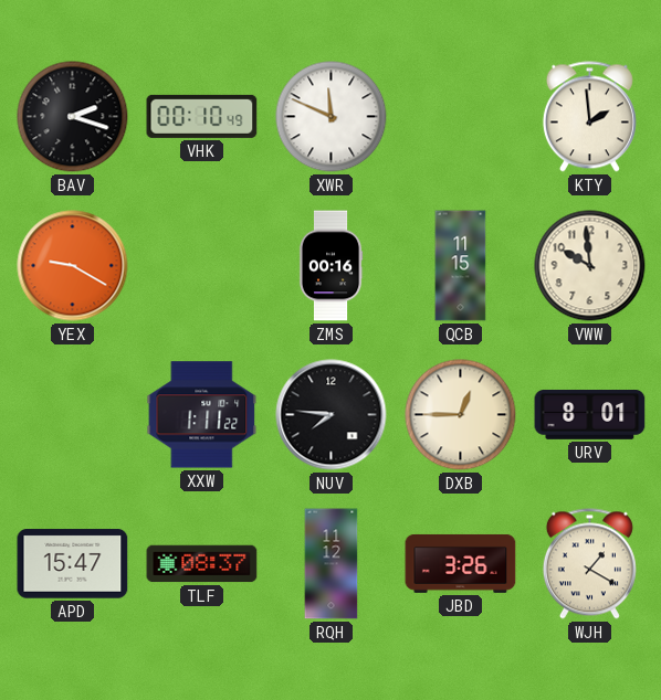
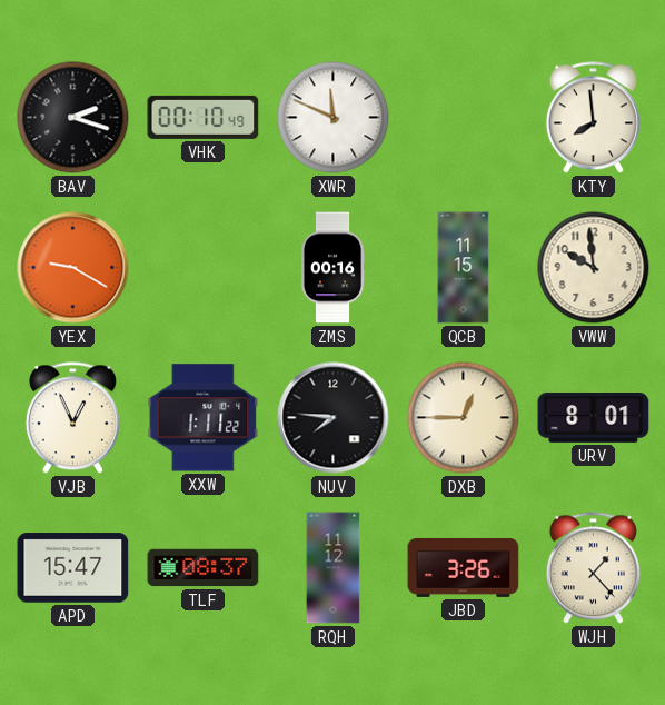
KTY: 1:59 -> 7:59 (593, 118)
VJB: none -> 12:56 (72, 418)
WJH: 1:20 -> 1:23 (593, 568)
